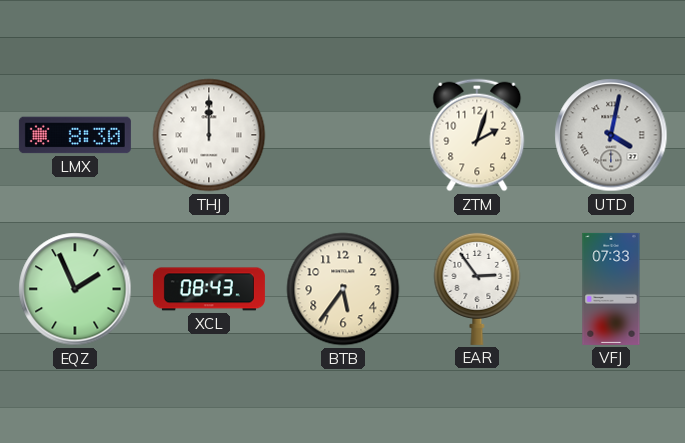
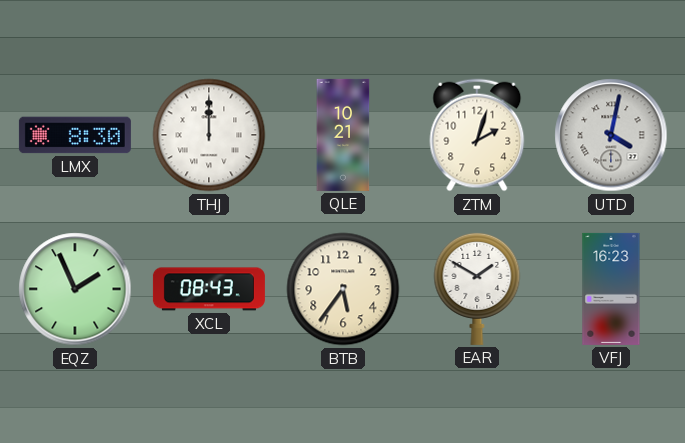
QLE: none -> 10:21 (343, 135)
EAR: 2:54 -> 1:50 (477, 288)
VFJ: 07:33 -> 16:23 (611, 289)
